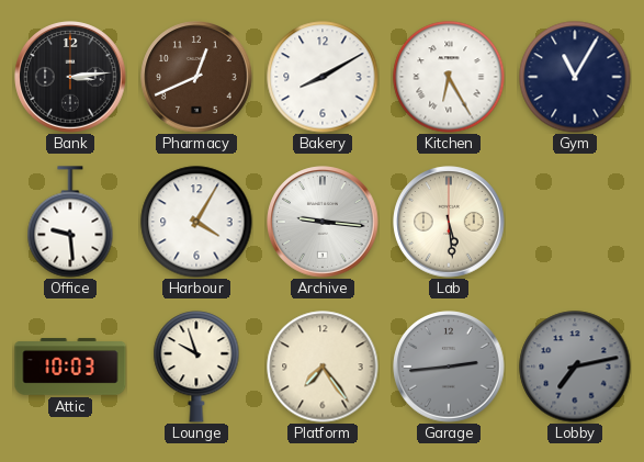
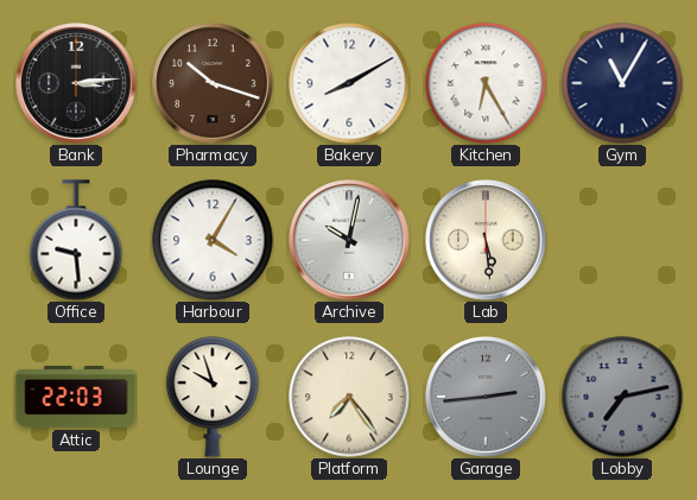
Pharmacy: 12:41 -> 10:18 (213, 83)
Archive: 9:16 -> 10:02 (349, 240)
Attic: 10:03 -> 22:03 (76, 397)
